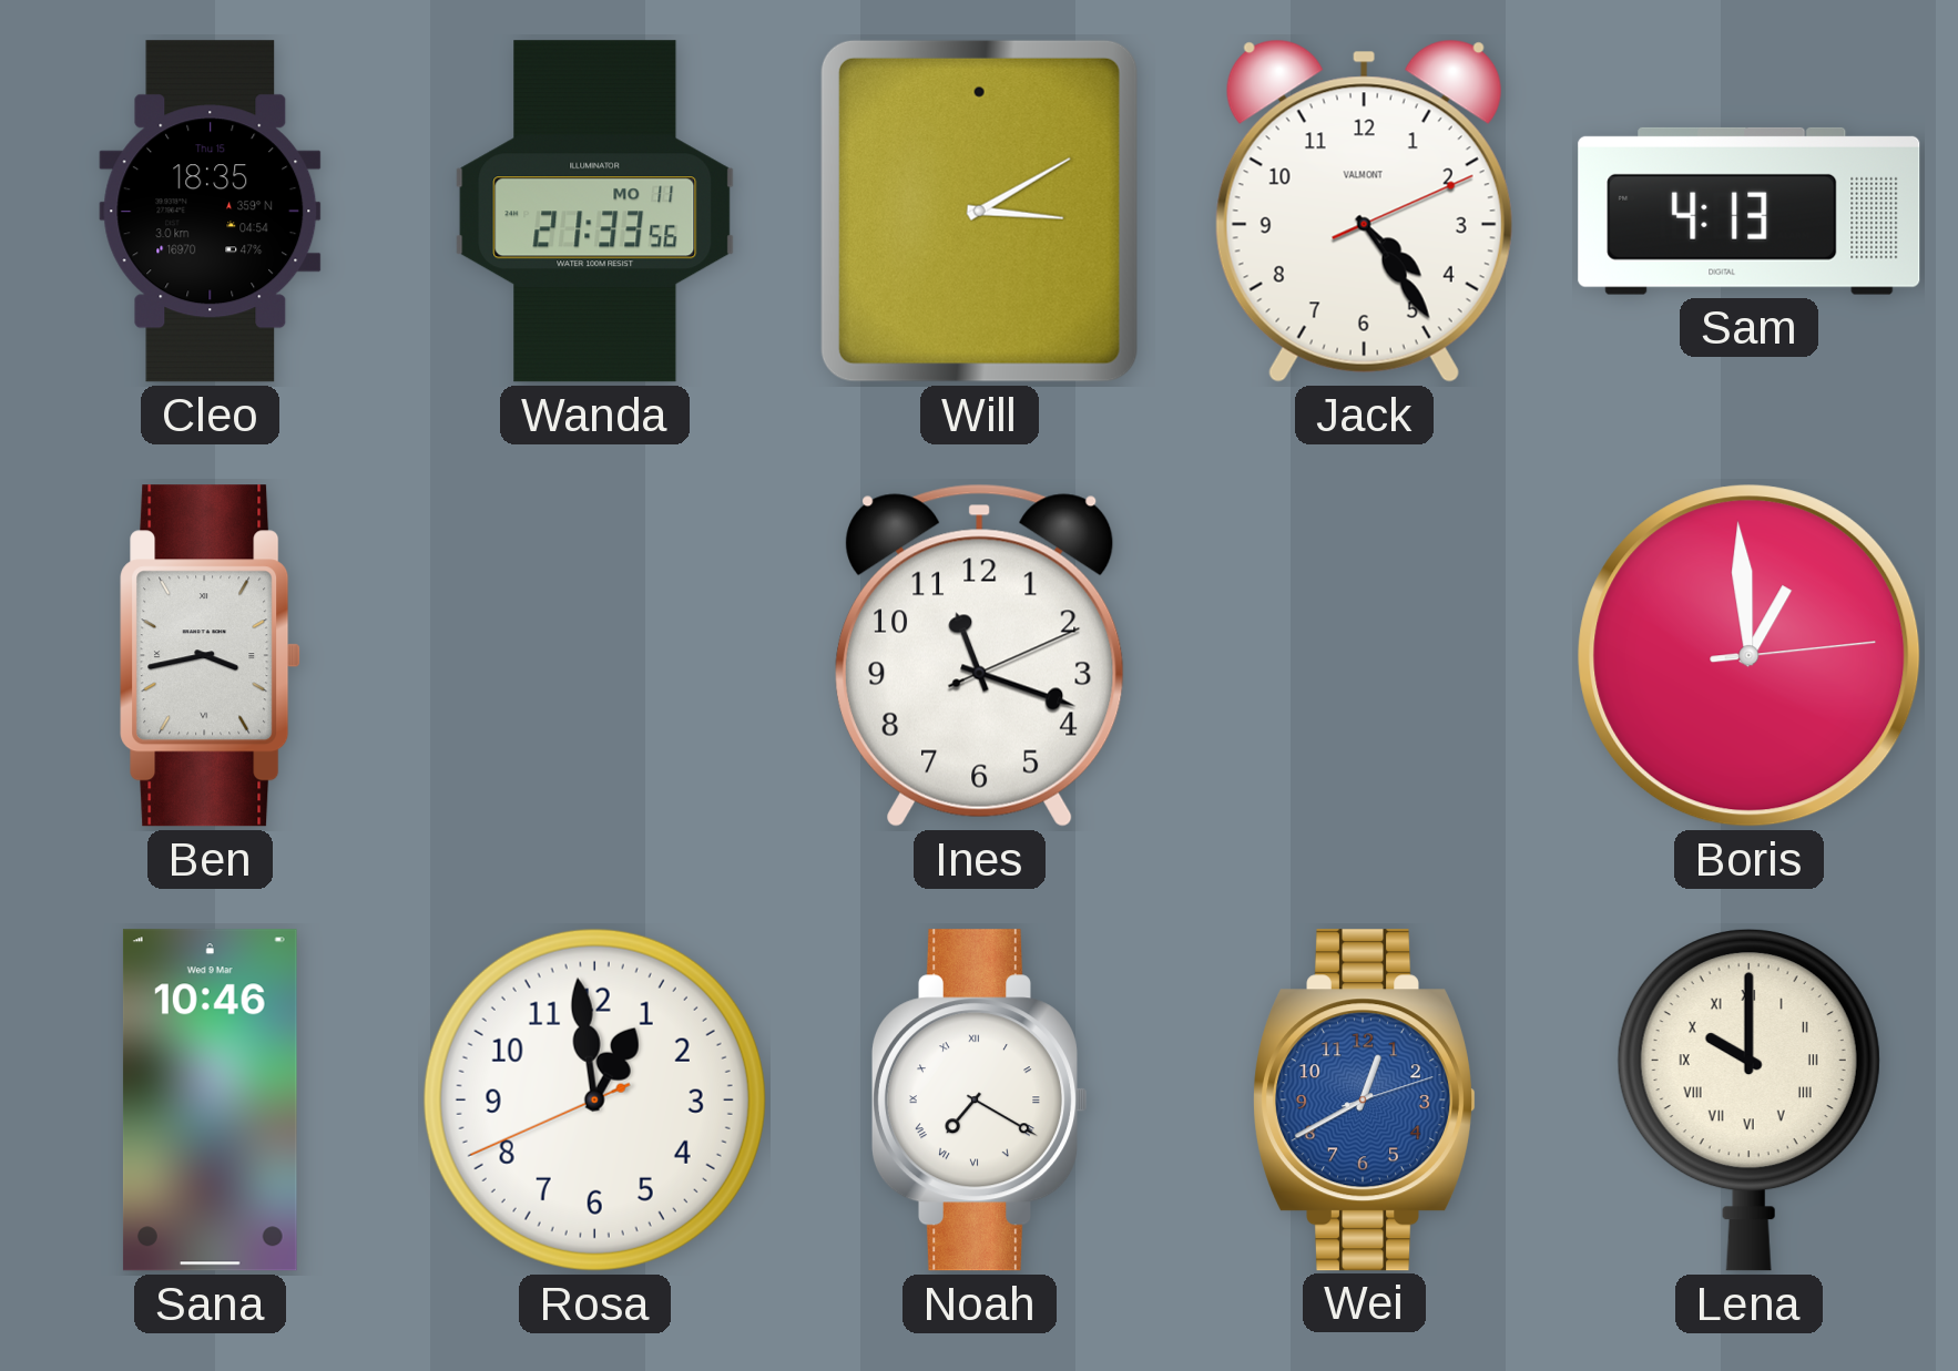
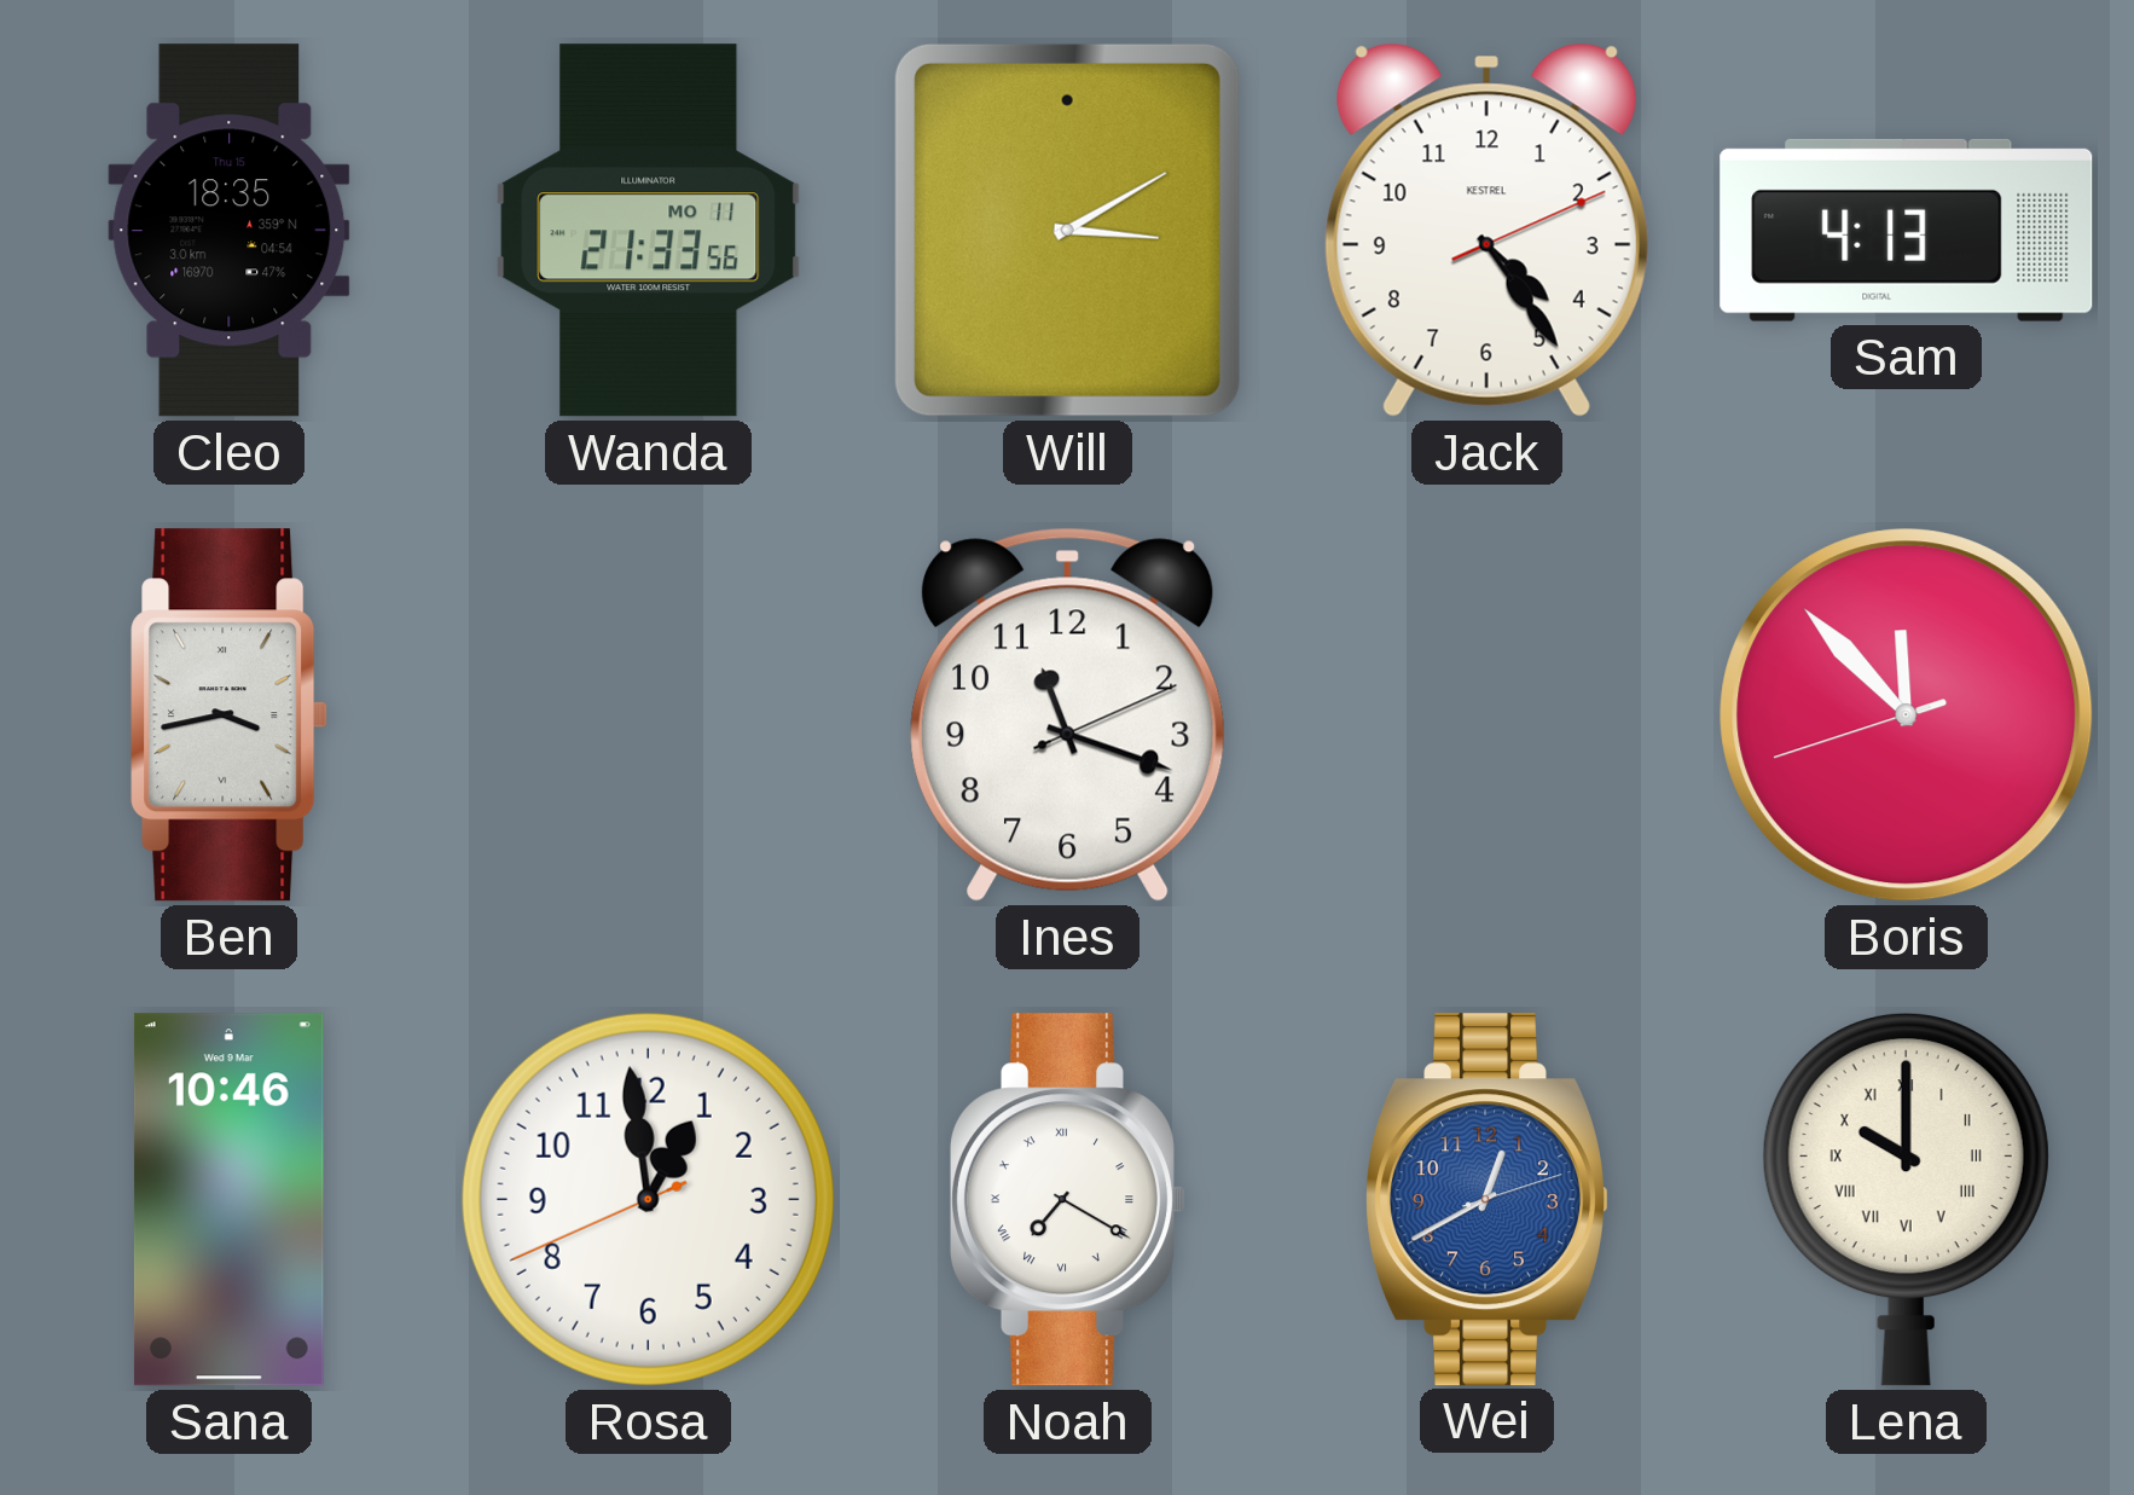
Jack brand: VALMONT -> KESTREL (1486, 230)
Boris: 12:59 -> 11:52 (1907, 715)
